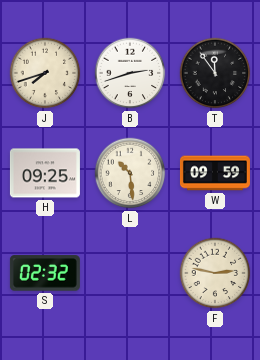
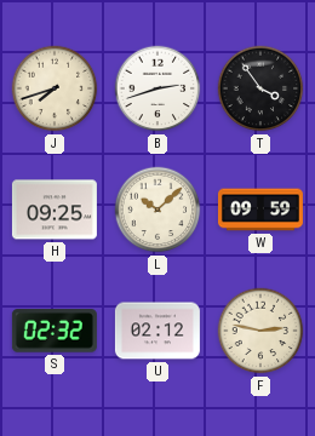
T: 11:54 -> 3:54 (260, 88)
L: 10:29 -> 10:08 (157, 210)
U: none -> 02:12 (157, 331)
